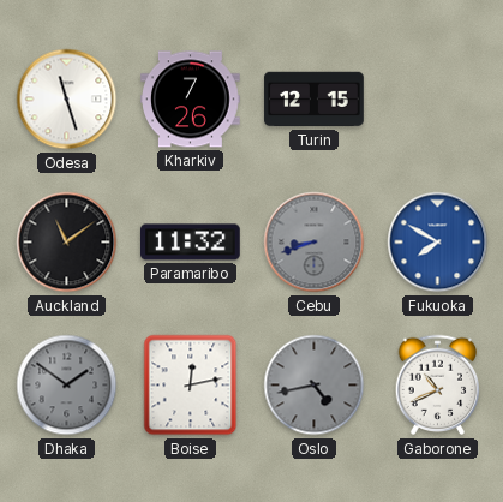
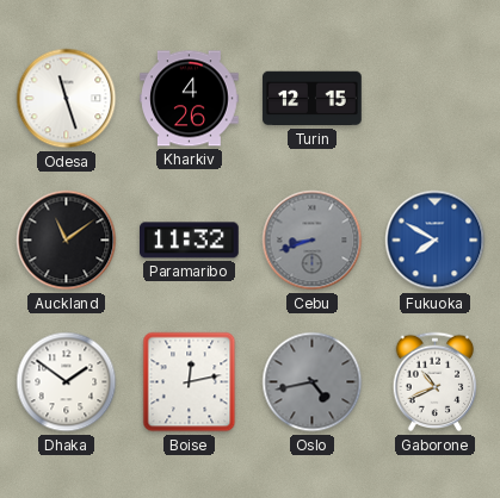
Kharkiv: 7:26 -> 4:26 (190, 99)
Dhaka dial: grey -> white (67, 382)
